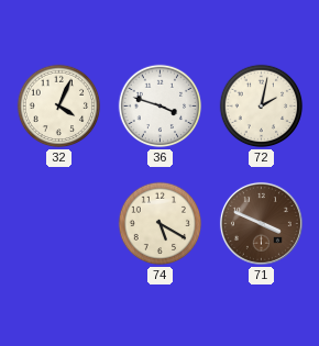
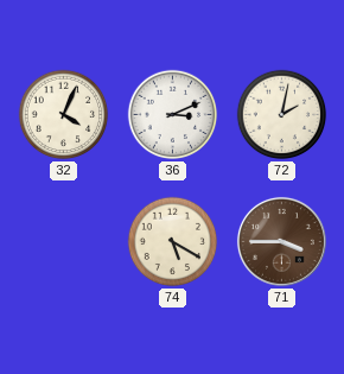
36: 3:48 -> 3:11 (173, 115)
71: 3:49 -> 3:45 (281, 241)
